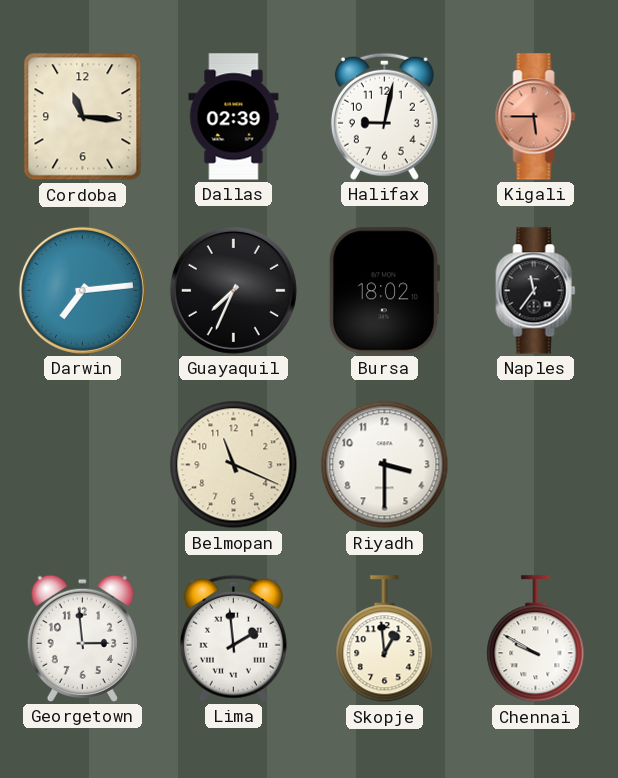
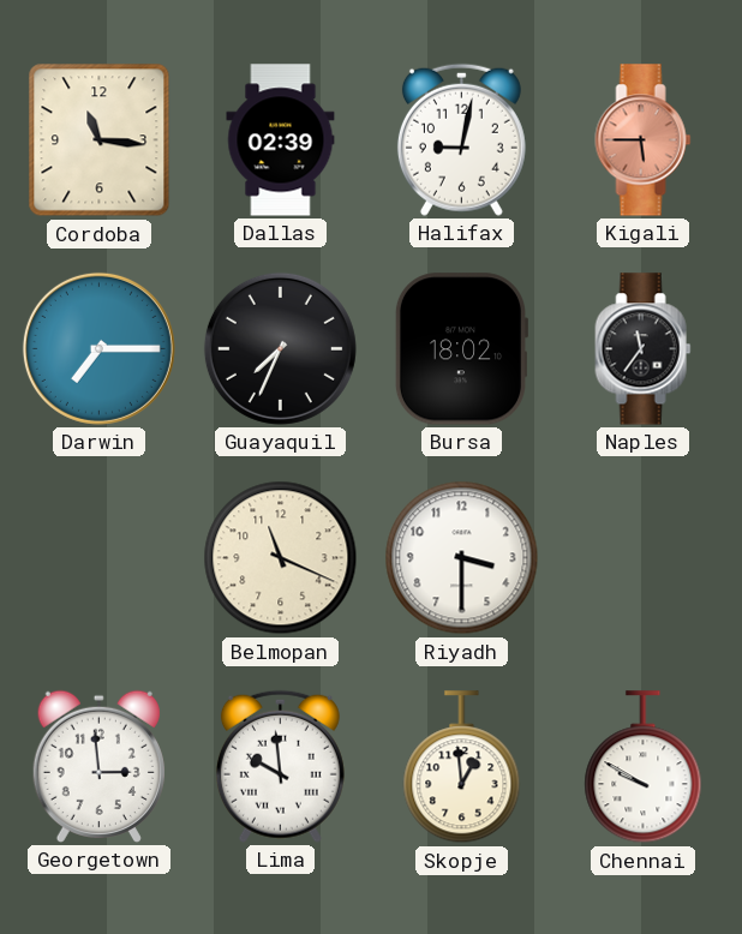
Darwin: 7:14 -> 7:15 (98, 348)
Lima: 1:59 -> 9:59 (280, 766)
